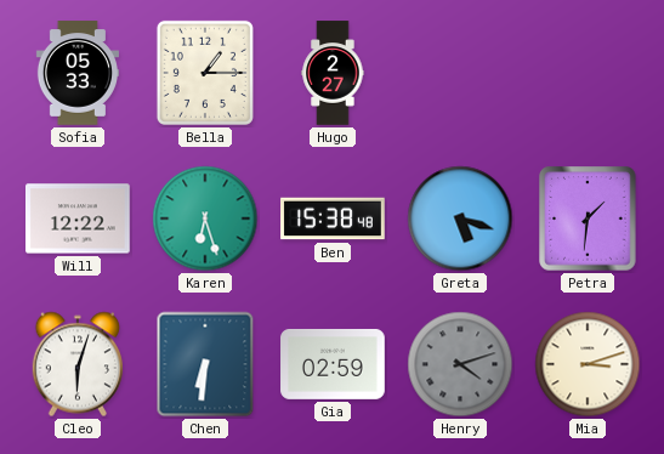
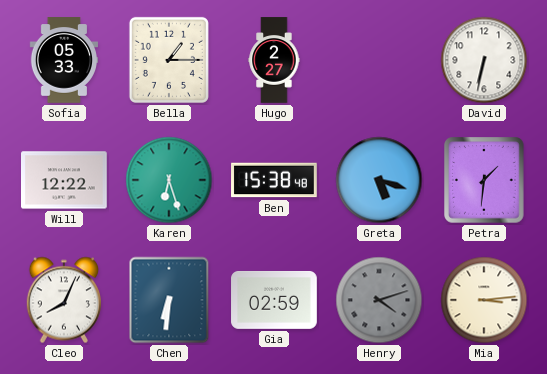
David: none -> 6:32 (484, 60)
Cleo: 6:03 -> 8:04 (63, 300)
Mia: 3:12 -> 3:14 (484, 300)
